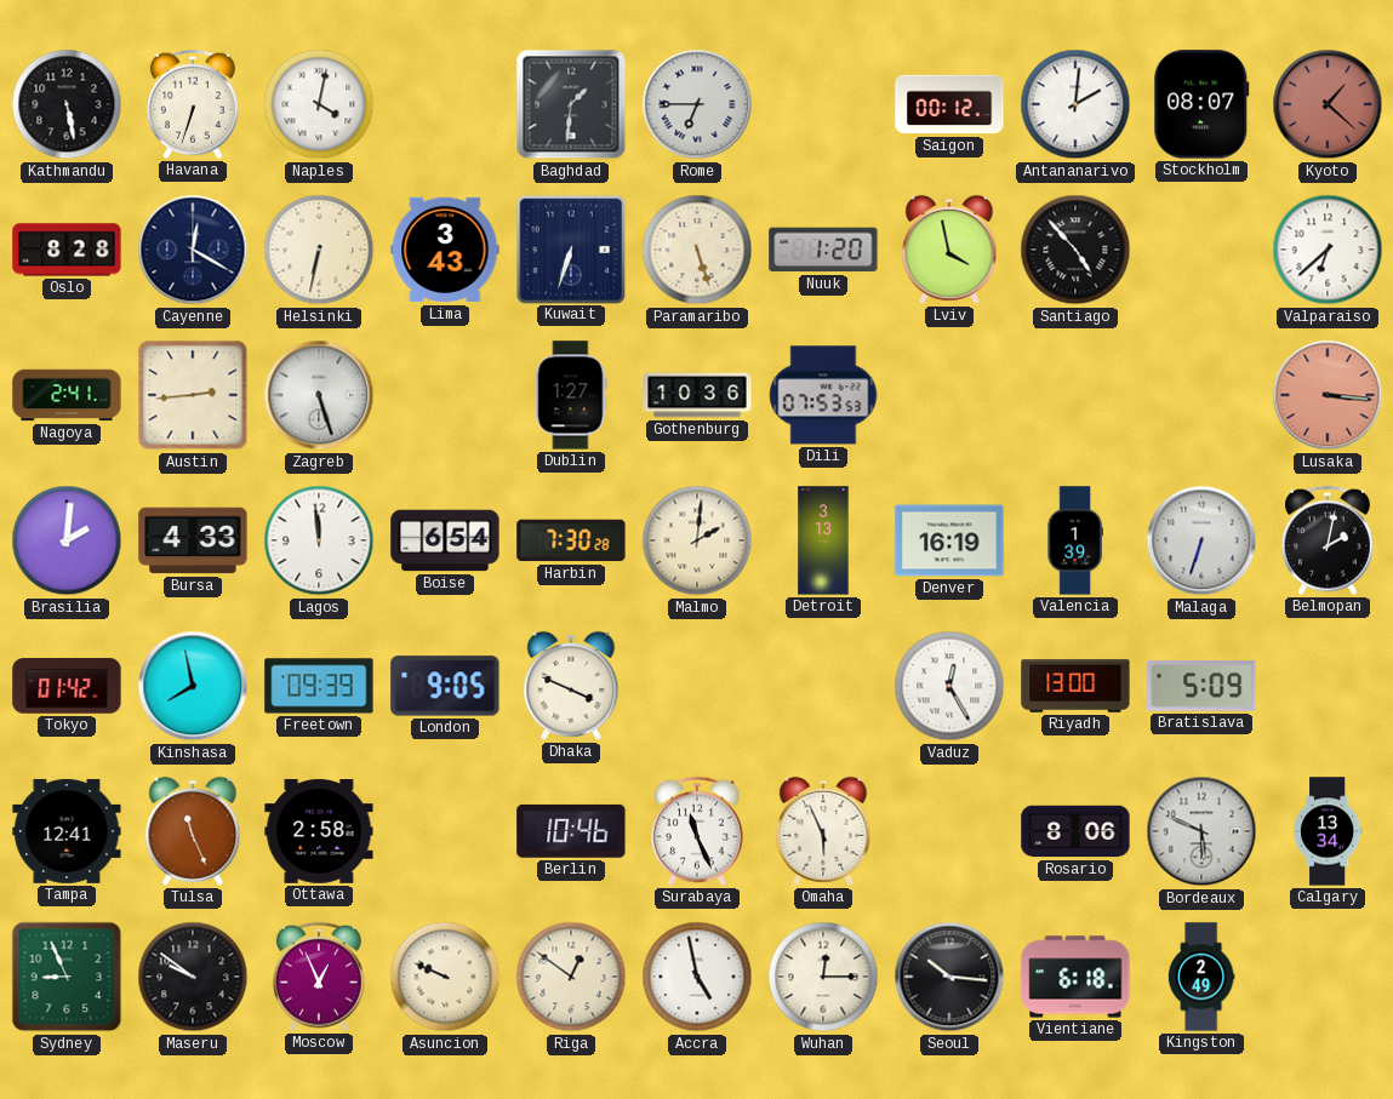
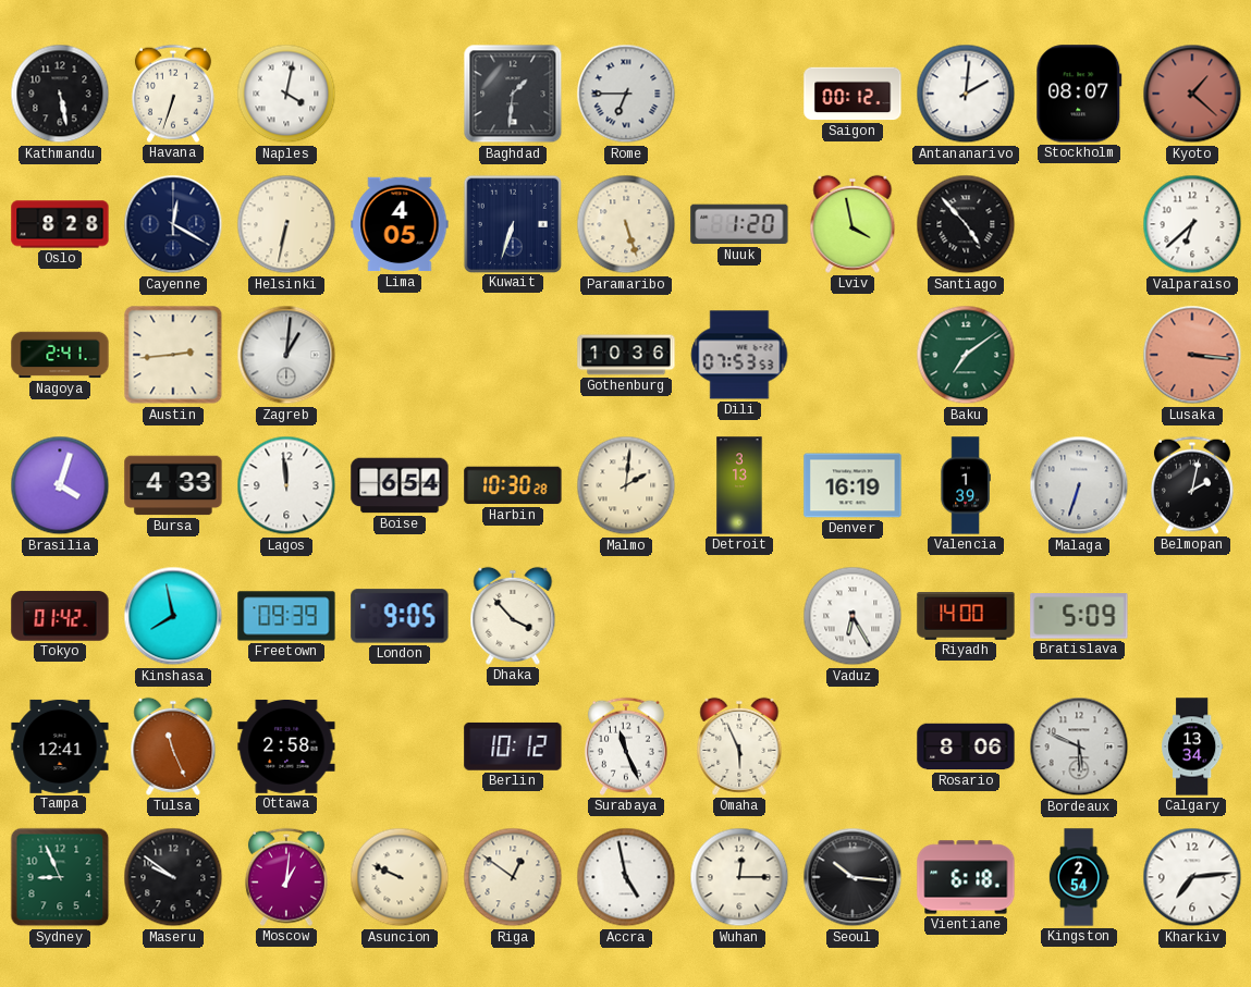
Lima: 3:43 -> 4:05 (400, 224)
Zagreb: 5:27 -> 1:01 (286, 355)
Dublin: 1:27 -> none (571, 395)
Baku: none -> 7:09 (966, 355)
Brasilia: 2:01 -> 4:03 (60, 485)
Harbin: 7:30 -> 10:30 (513, 485)
Dhaka: 3:49 -> 3:53 (513, 616)
Vaduz: 12:25 -> 6:25 (853, 616)
Riyadh: 13:00 -> 14:00 (966, 617)
Berlin: 10:46 -> 10:12 (513, 747)
Moscow: 12:56 -> 1:01 (286, 877)
Kingston: 2:49 -> 2:54 (1079, 877)
Kharkiv: none -> 7:14 (1192, 877)
